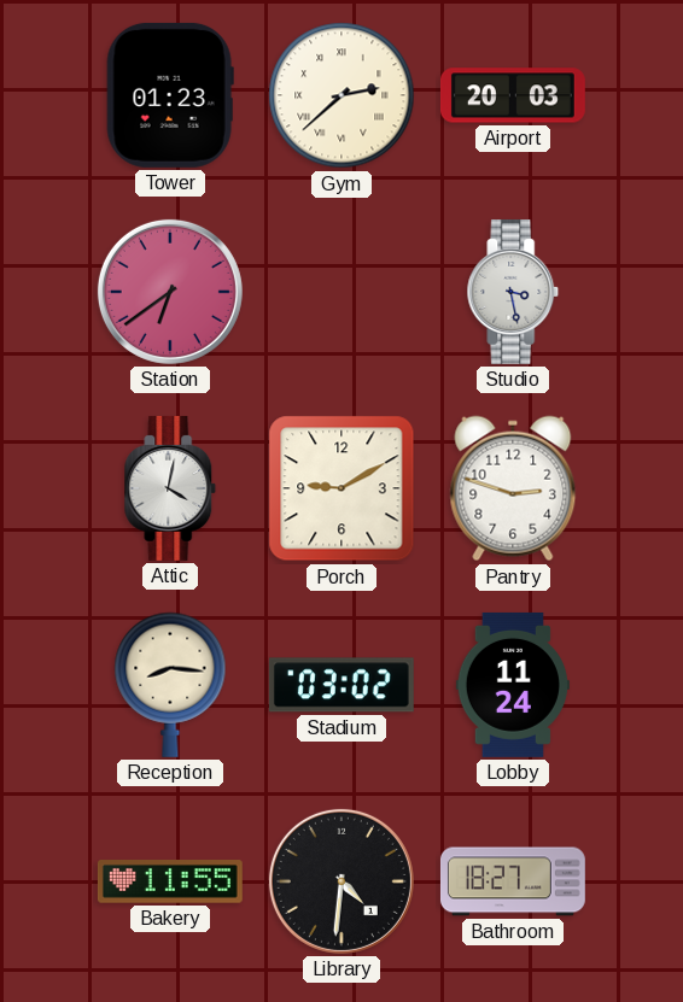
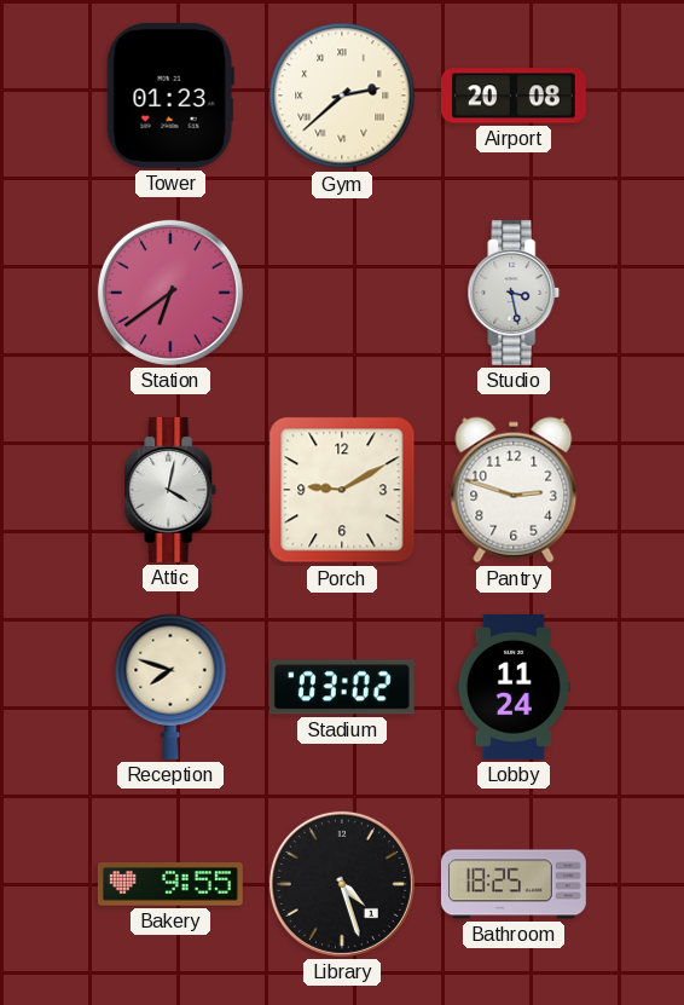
Airport: 20:03 -> 20:08 (514, 96)
Reception: 8:16 -> 7:48 (170, 687)
Bakery: 11:55 -> 9:55 (170, 885)
Library: 4:31 -> 4:27 (342, 884)
Bathroom: 18:27 -> 18:25 (514, 884)
